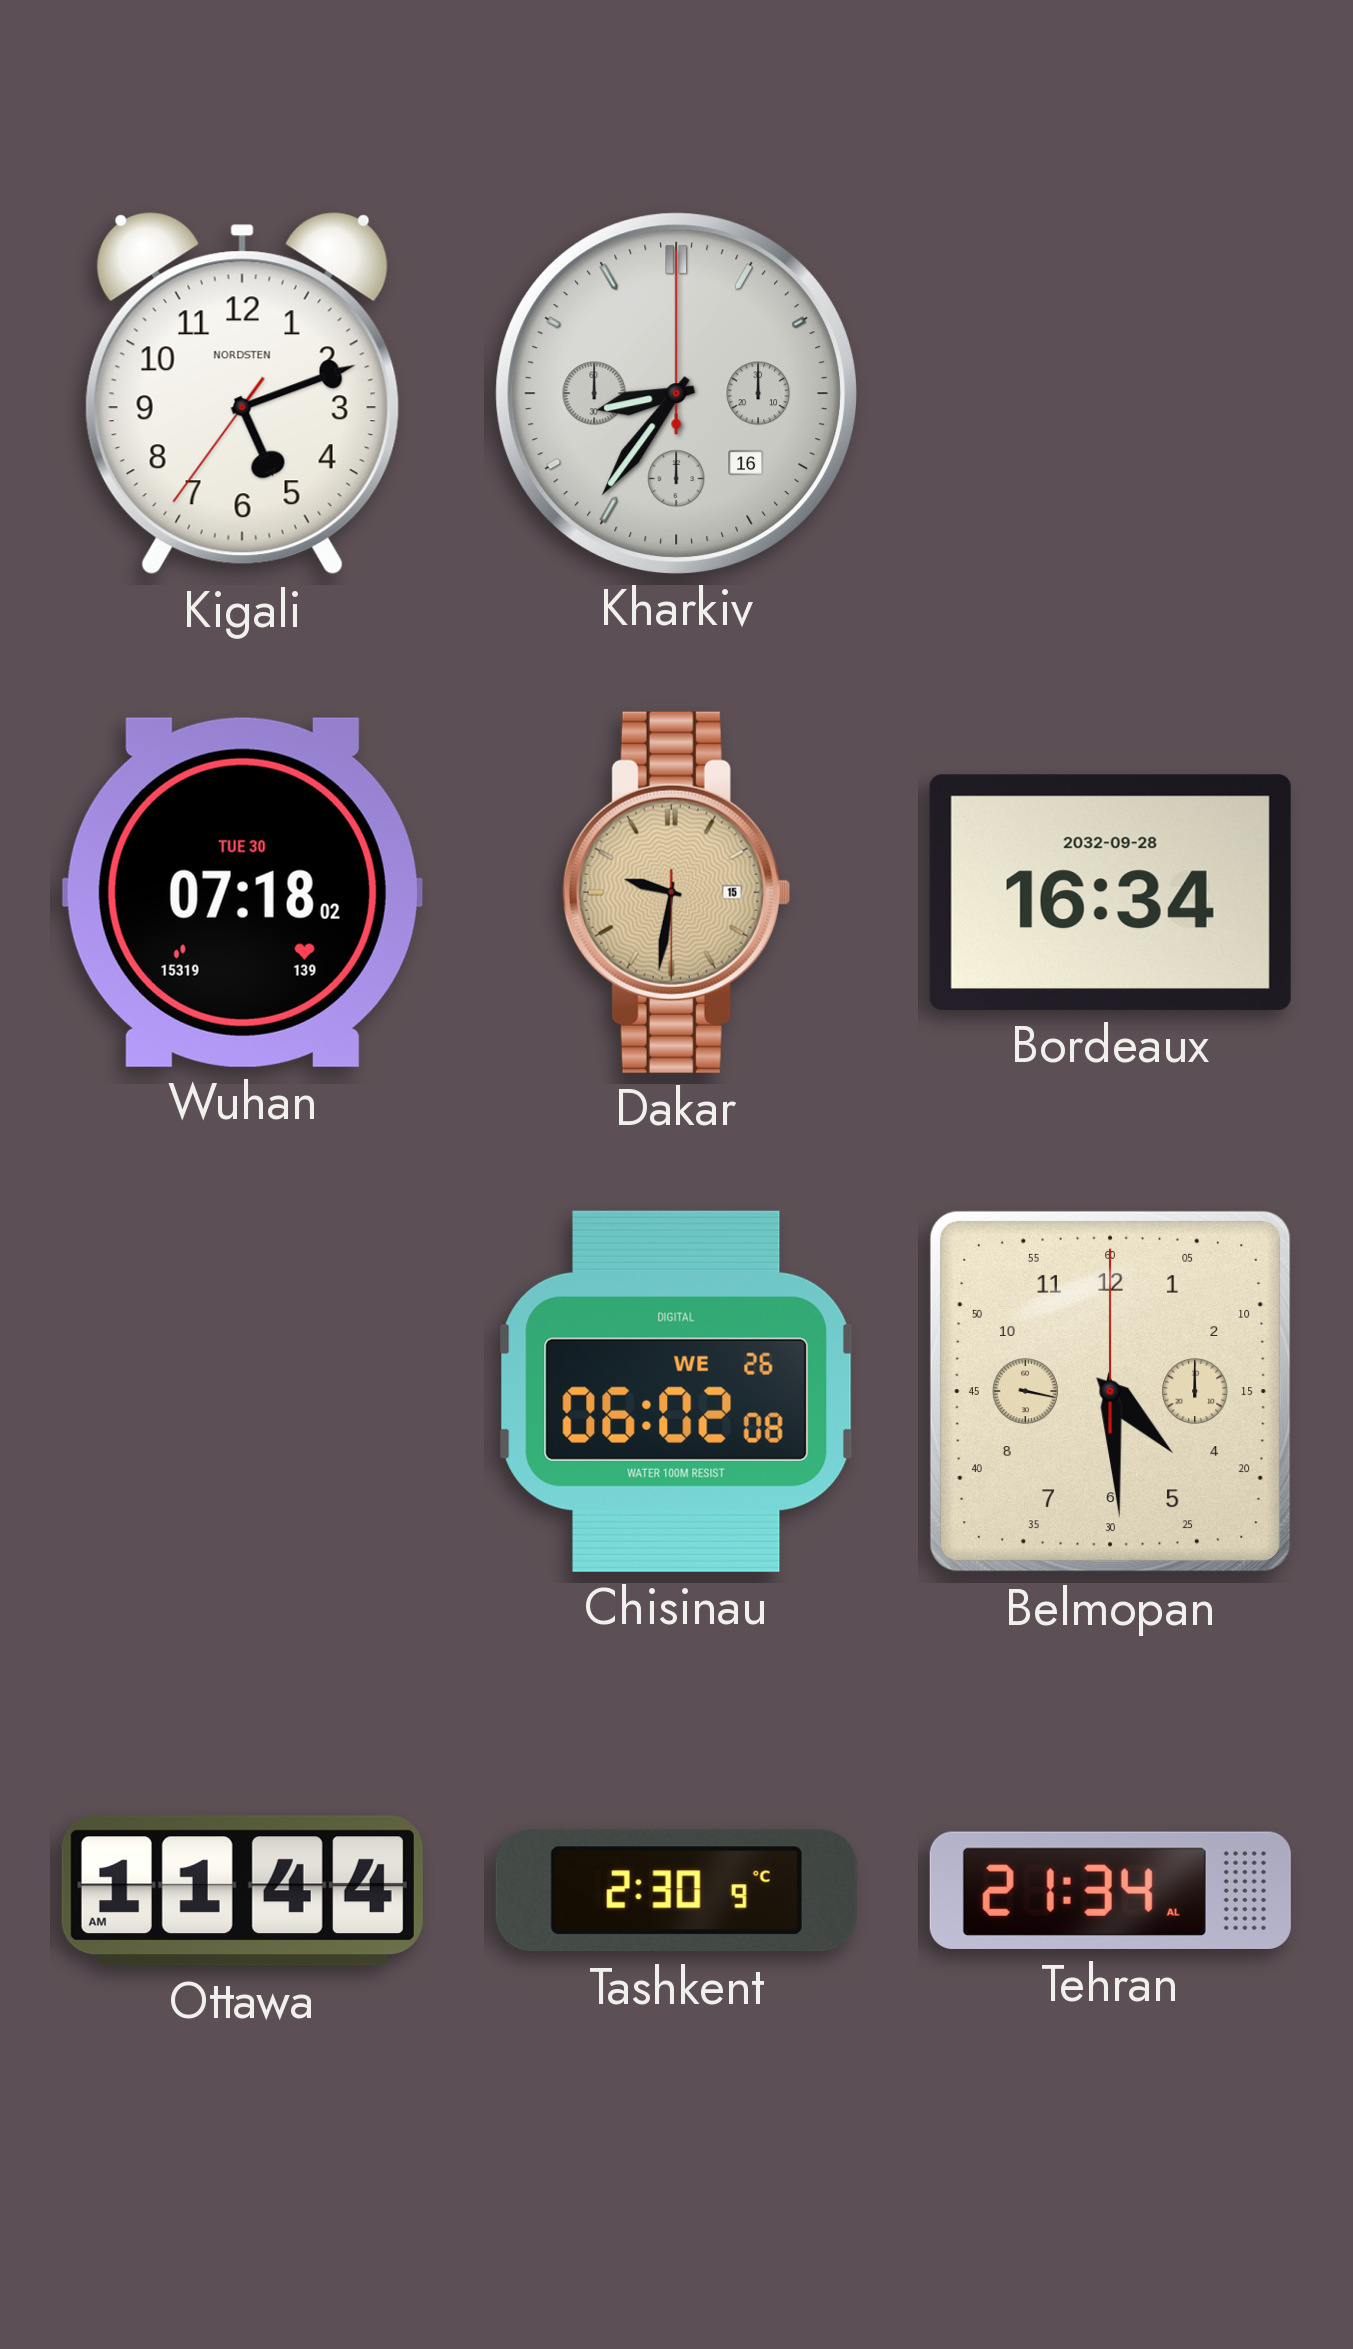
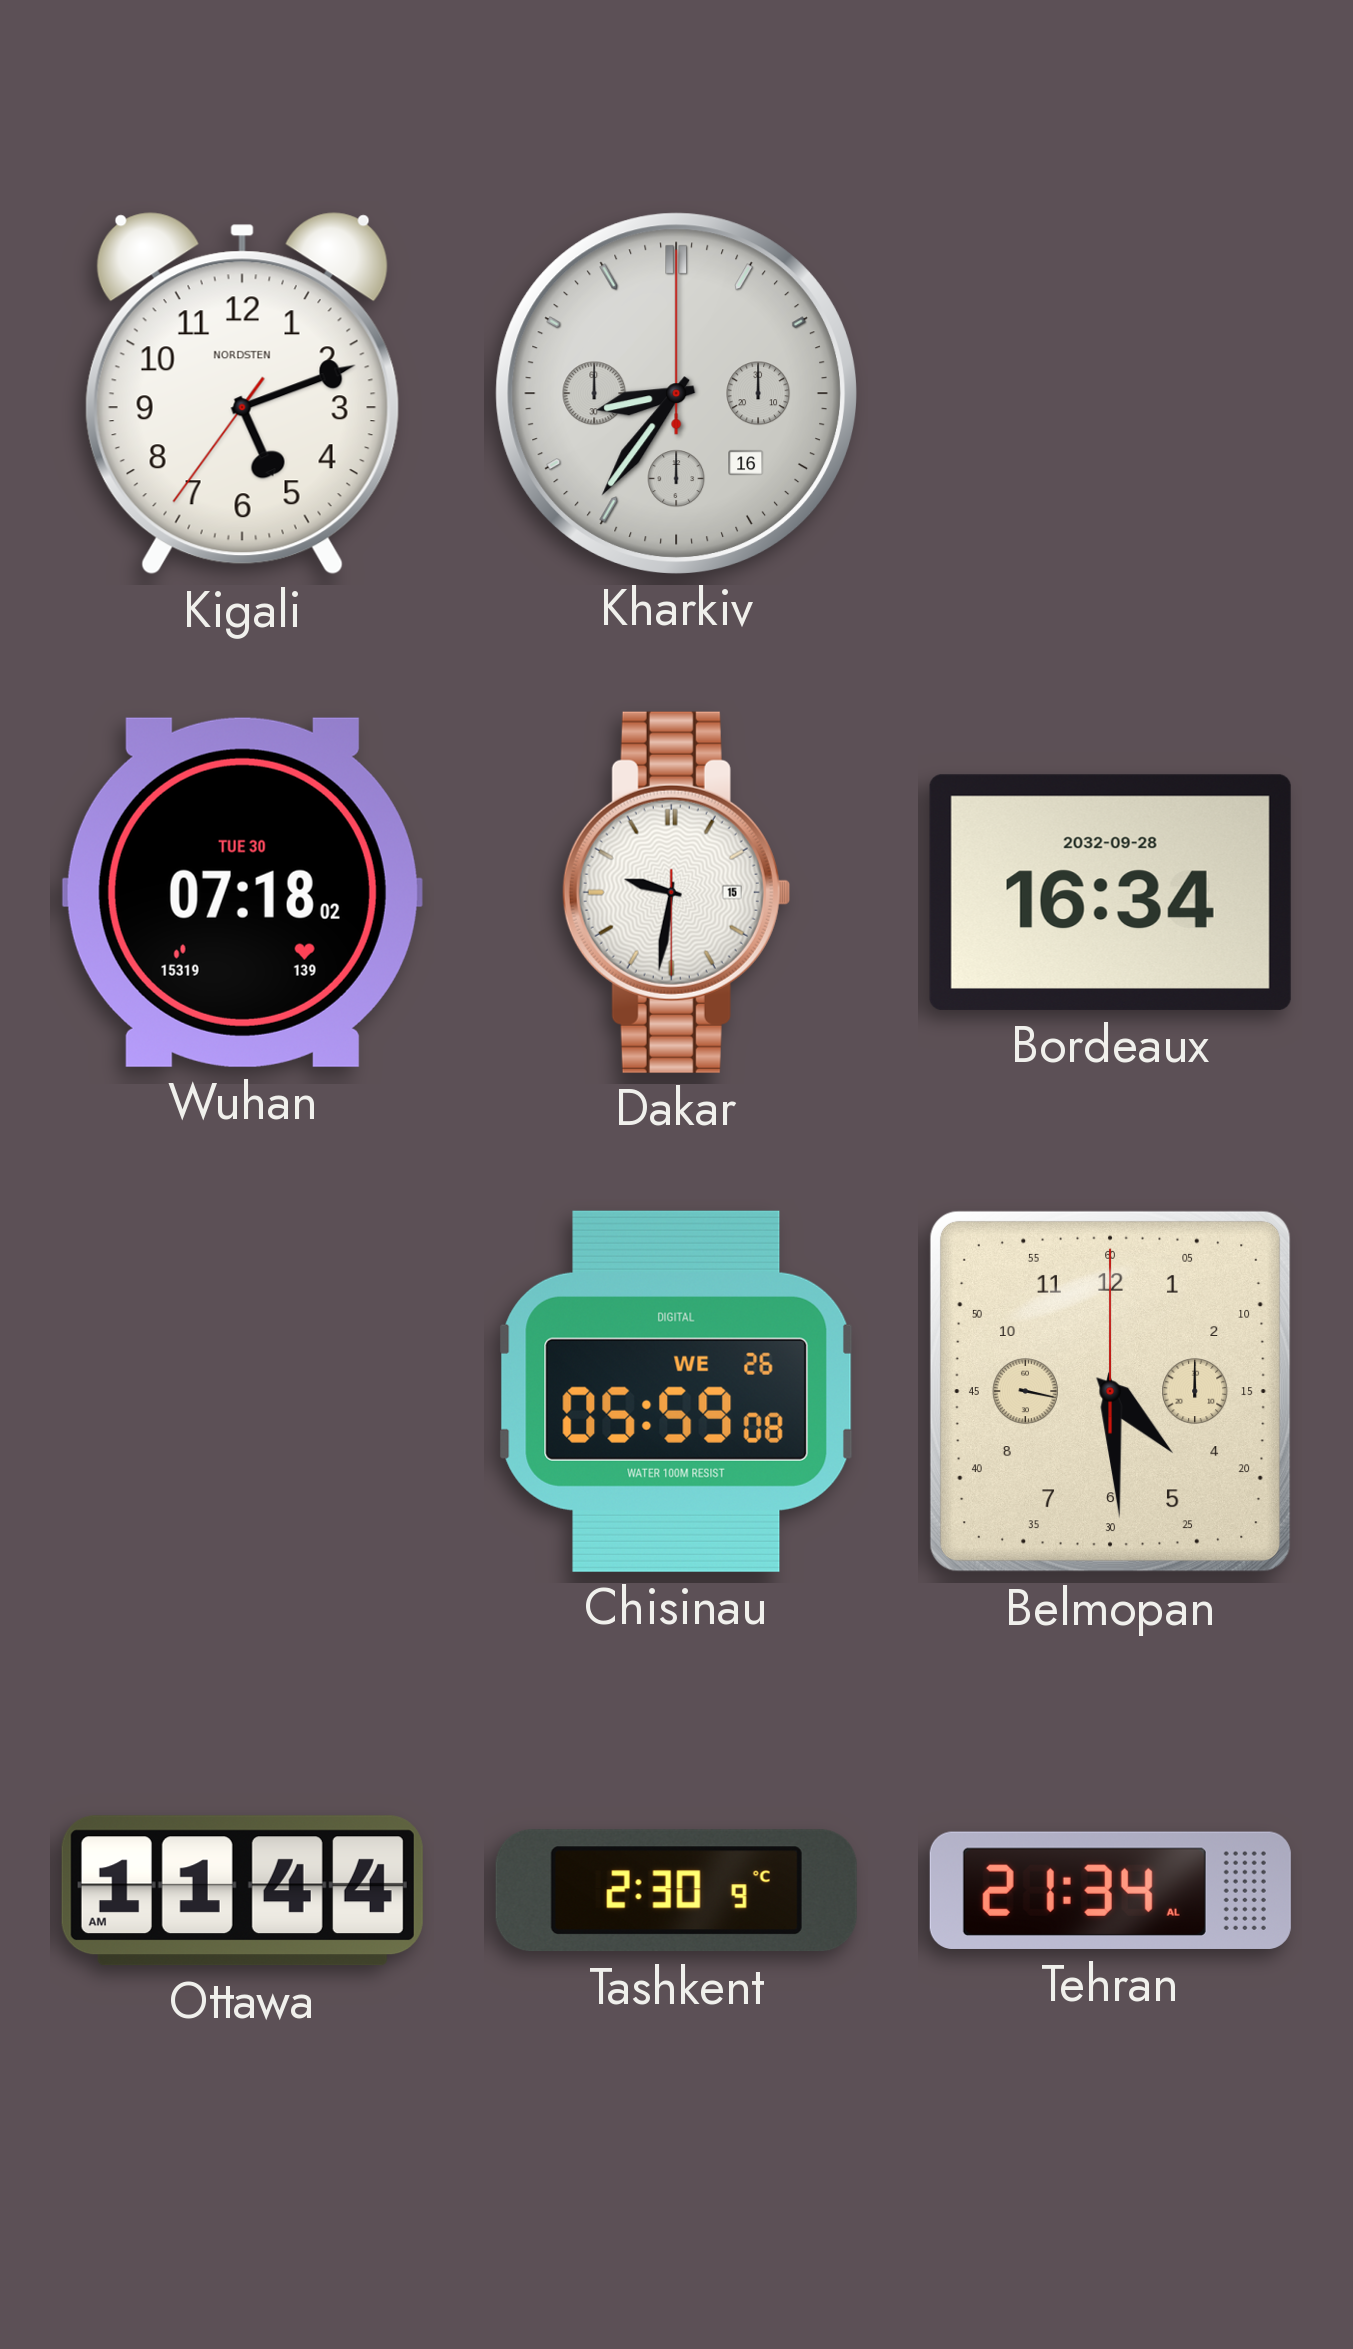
Dakar dial: champagne -> white (676, 892)
Chisinau: 06:02 -> 05:59 (677, 1391)
